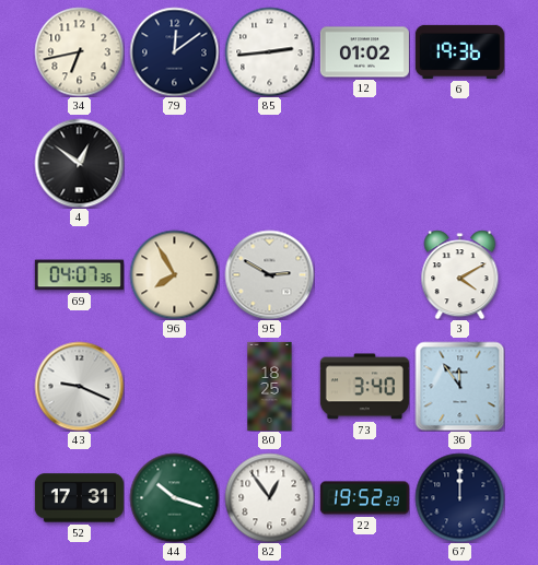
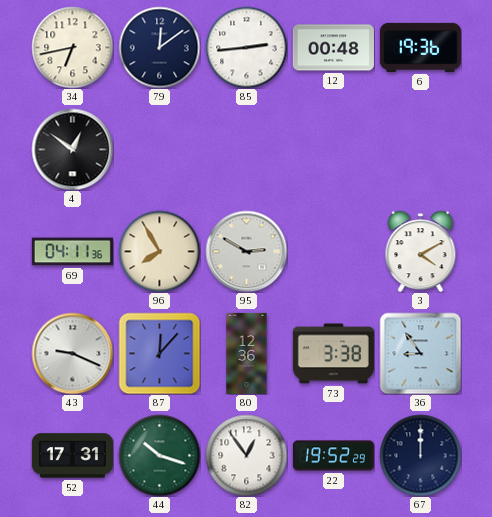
12: 01:02 -> 00:48 (333, 48)
69: 04:07 -> 04:11 (72, 252)
87: none -> 12:07 (159, 353)
80: 18:25 -> 12:36 (247, 353)
73: 3:40 -> 3:38 (333, 354)
36: 11:54 -> 8:54 (420, 353)
